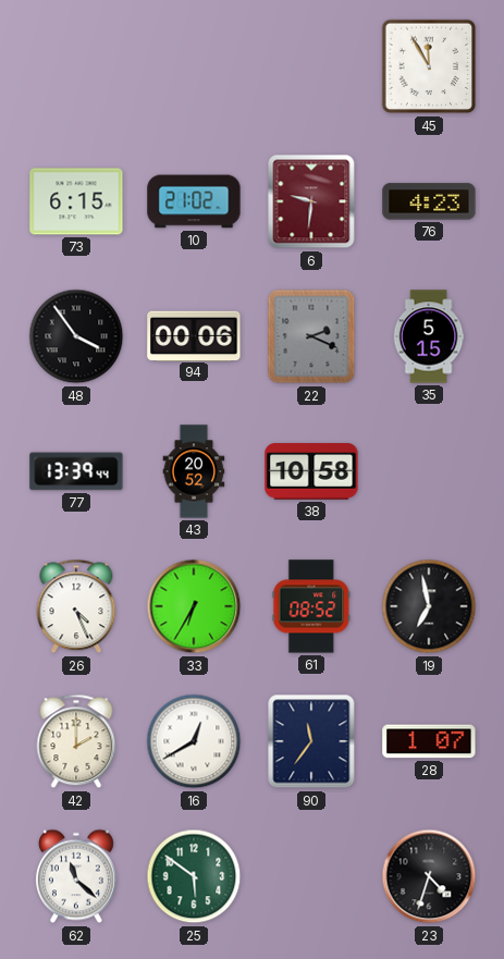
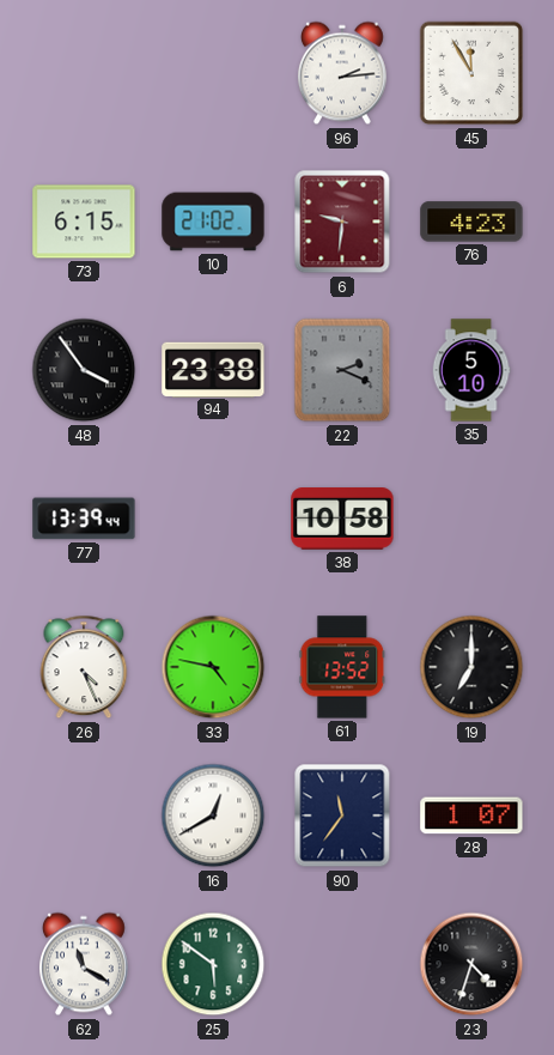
96: none -> 2:14 (342, 73)
94: 00:06 -> 23:38 (213, 369)
35: 5:15 -> 5:10 (471, 370)
43: 20:52 -> none (194, 471)
33: 6:35 -> 4:47 (213, 667)
61: 08:52 -> 13:52 (342, 667)
19: 6:58 -> 7:00 (471, 667)
42: 2:00 -> none (76, 741)
62: 11:22 -> 11:20 (84, 964)
